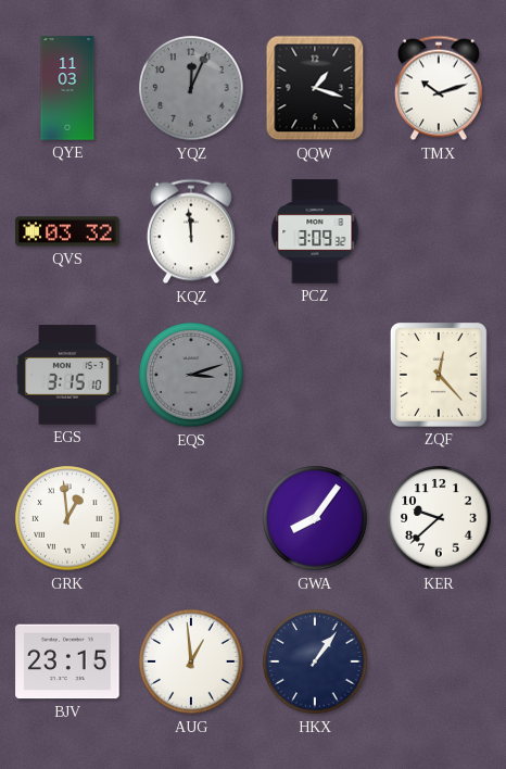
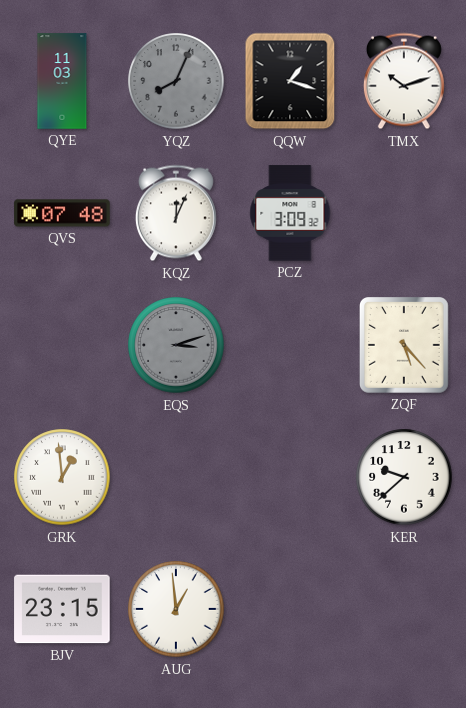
YQZ: 12:04 -> 8:04 (176, 81)
QVS: 03:32 -> 07:48 (62, 213)
KQZ: 11:59 -> 12:04 (176, 213)
EGS: 3:15 -> none (67, 375)
ZQF: 12:23 -> 5:23 (405, 346)
GWA: 8:06 -> none (315, 518)
HKX: 1:06 -> none (315, 661)
